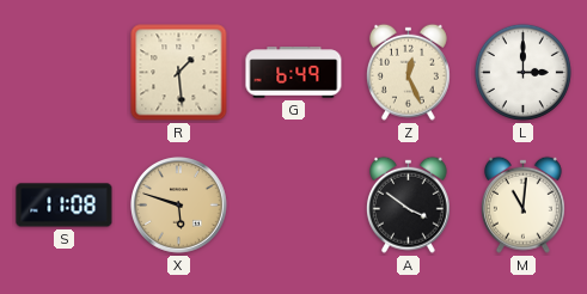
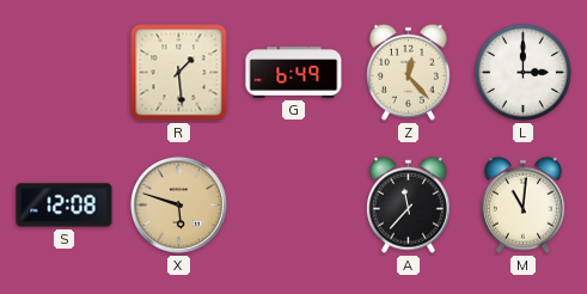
Z: 12:26 -> 12:23 (408, 72)
S: 11:08 -> 12:08 (65, 206)
A: 3:51 -> 11:37 (408, 204)
